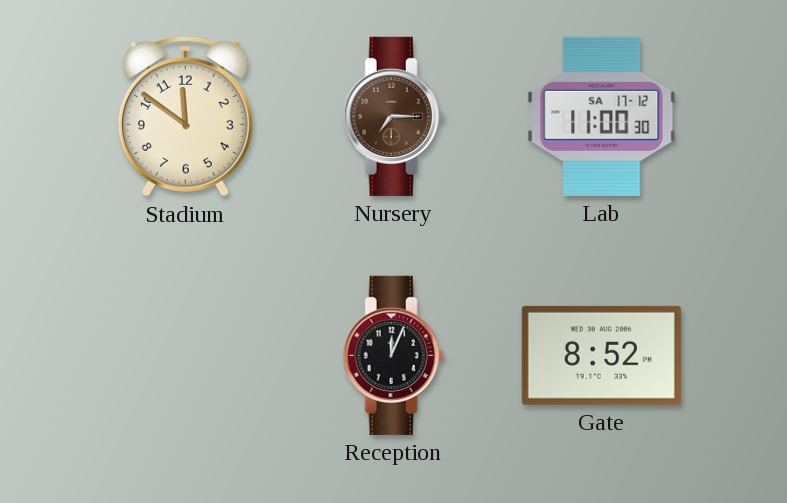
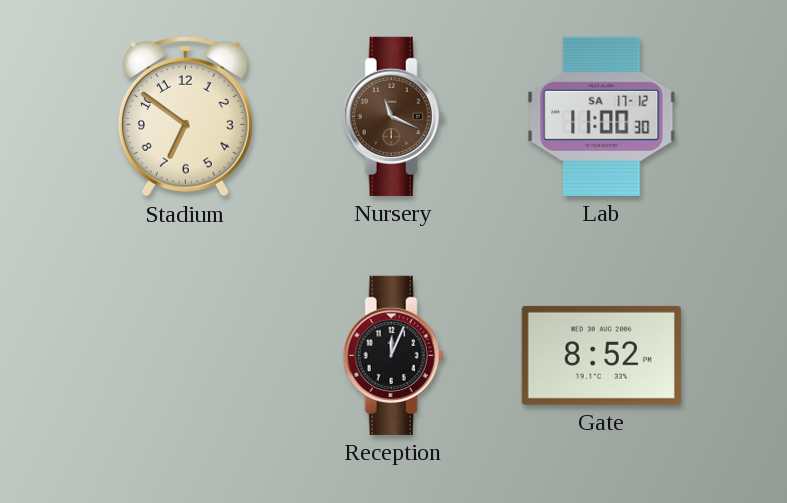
Stadium: 11:51 -> 6:51 (185, 116)
Nursery: 7:15 -> 11:19 (393, 116)
